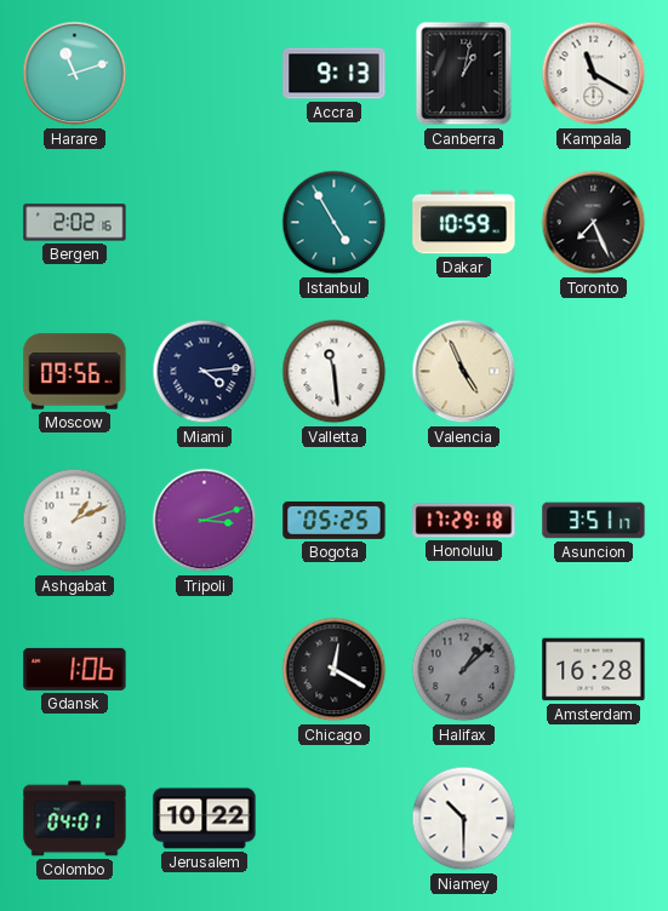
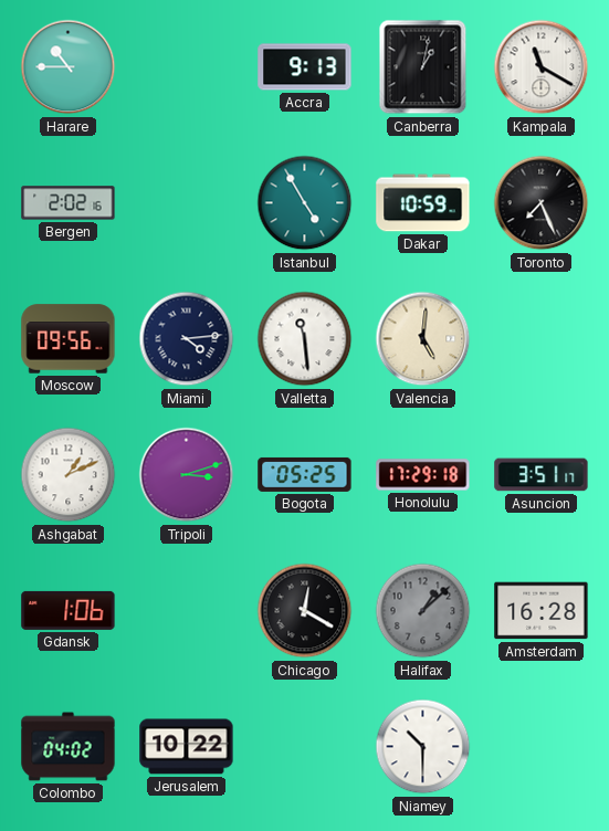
Harare: 11:12 -> 10:45 (69, 67)
Valencia: 4:56 -> 5:01 (423, 339)
Colombo: 04:01 -> 04:02 (69, 747)
